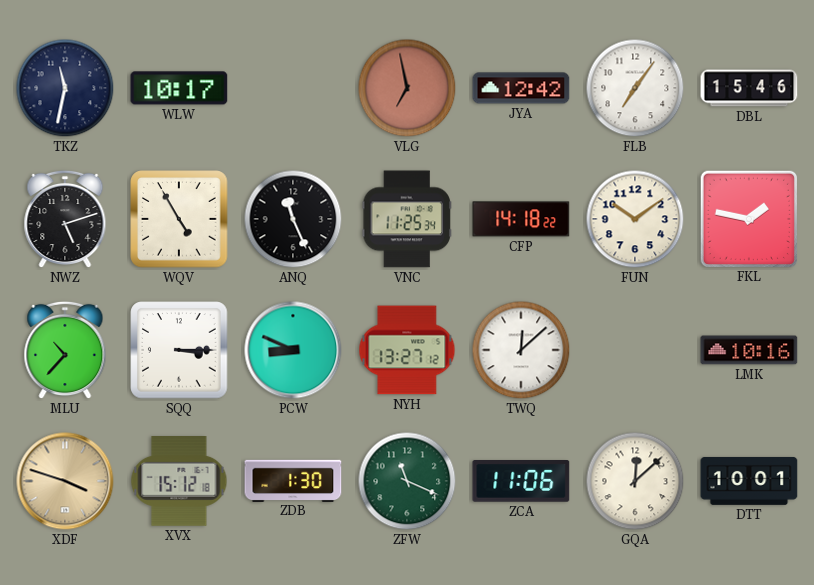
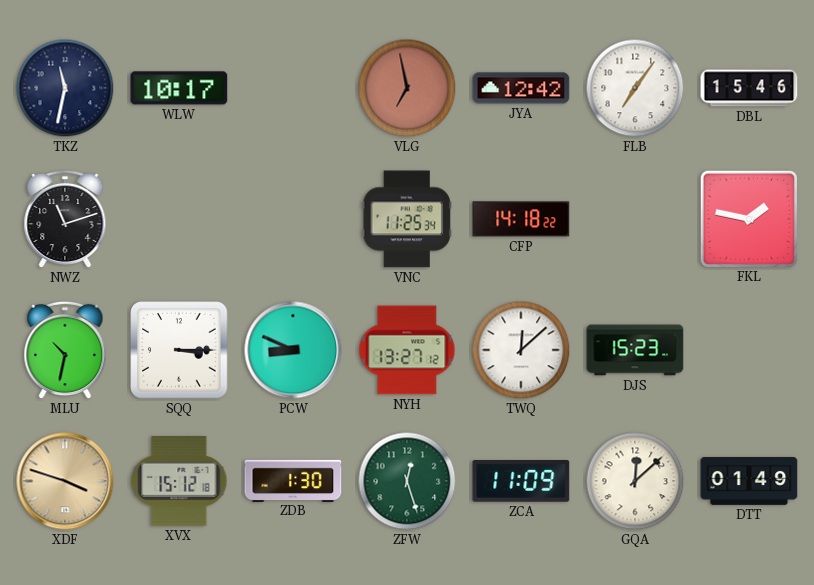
NWZ: 5:12 -> 11:12 (65, 219)
WQV: 4:55 -> none (179, 219)
ANQ: 11:26 -> none (293, 219)
FUN: 10:09 -> none (635, 219)
MLU: 10:37 -> 10:32 (65, 350)
DJS: none -> 15:23 (635, 350)
LMK: 10:16 -> none (749, 350)
ZFW: 11:19 -> 12:27 (407, 481)
ZCA: 11:06 -> 11:09 (521, 482)
DTT: 10:01 -> 01:49 (749, 481)
